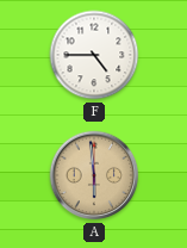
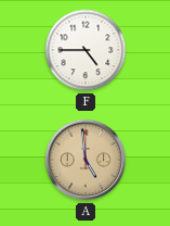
A: 5:59 -> 4:59 (86, 160)
